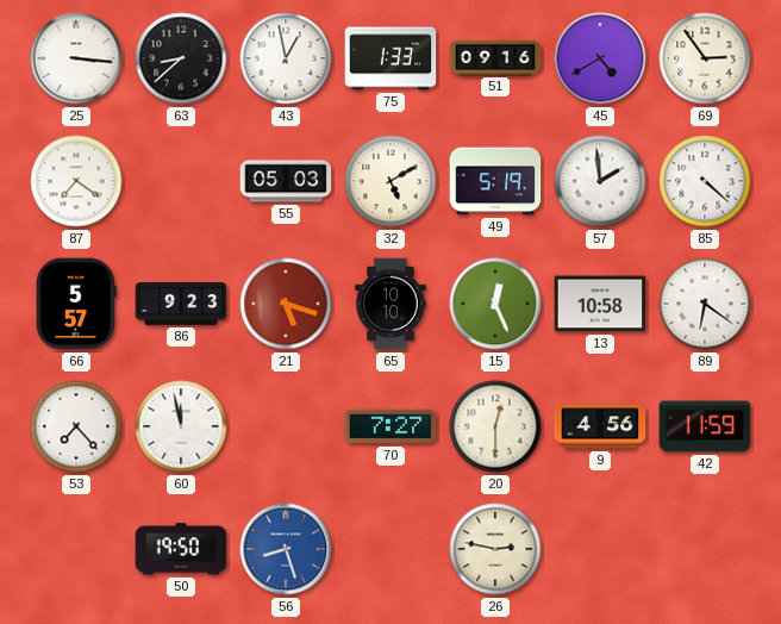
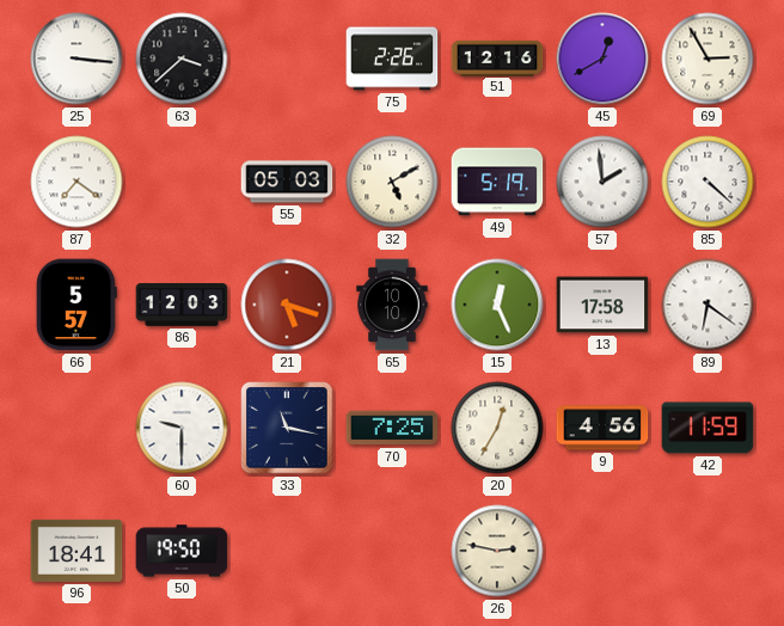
63: 8:38 -> 3:38 (182, 59)
43: 12:58 -> none (286, 58)
75: 1:33 -> 2:26 (392, 59)
51: 09:16 -> 12:16 (497, 57)
45: 4:40 -> 12:40 (602, 59)
69: 2:54 -> 2:55 (708, 59)
86: 9:23 -> 12:03 (182, 306)
13: 10:58 -> 17:58 (602, 305)
53: 7:23 -> none (76, 426)
60: 11:58 -> 9:30 (182, 428)
33: none -> 11:17 (287, 428)
70: 7:27 -> 7:25 (392, 428)
20: 12:30 -> 12:35 (497, 428)
96: none -> 18:41 (76, 551)
56: 8:27 -> none (286, 549)
